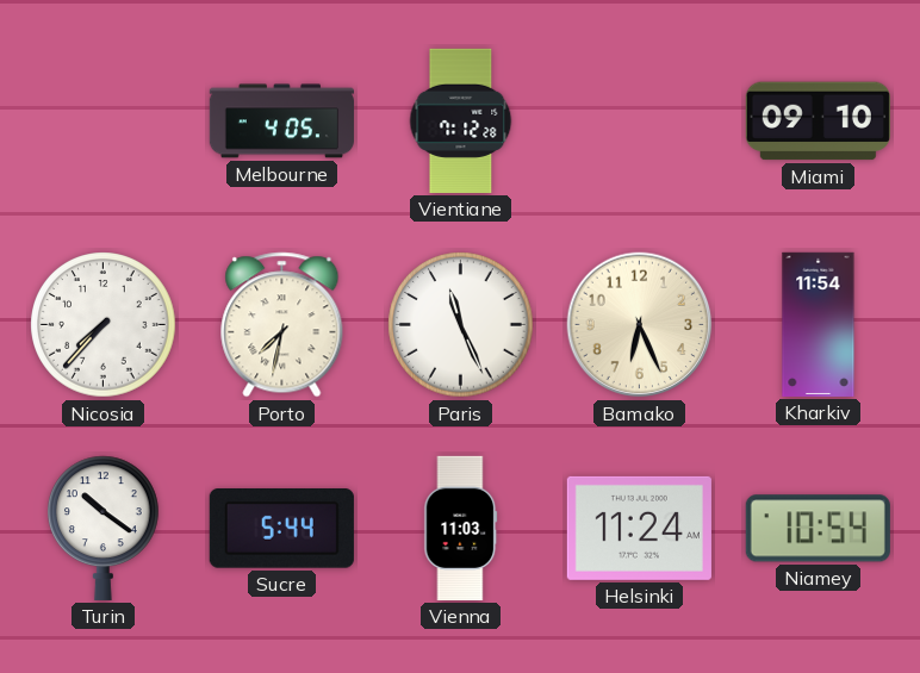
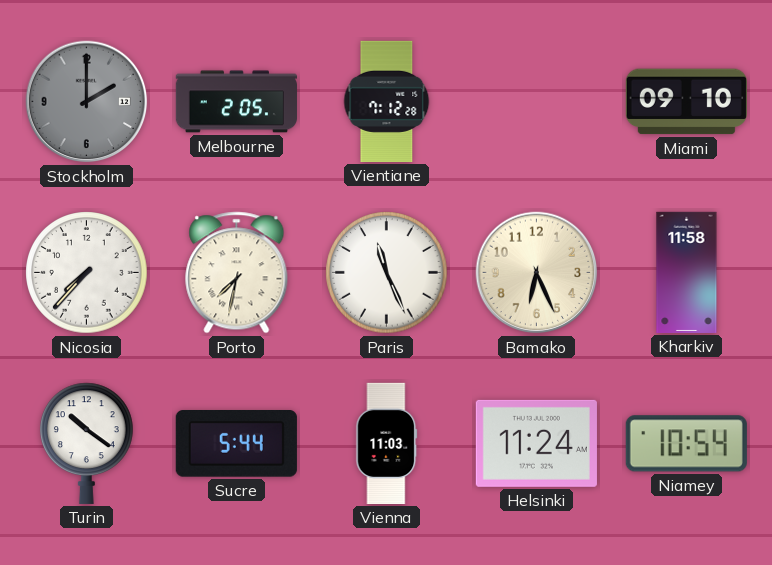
Stockholm: none -> 2:00 (87, 102)
Melbourne: 4:05 -> 2:05 (236, 102)
Kharkiv: 11:54 -> 11:58 (687, 272)
